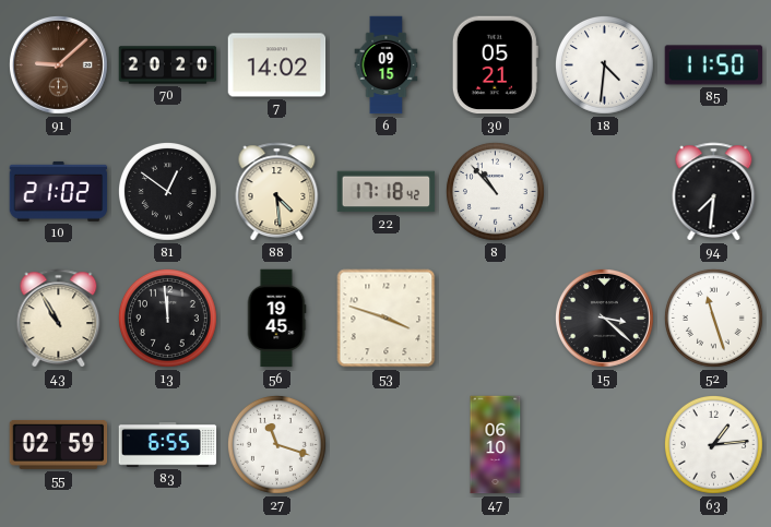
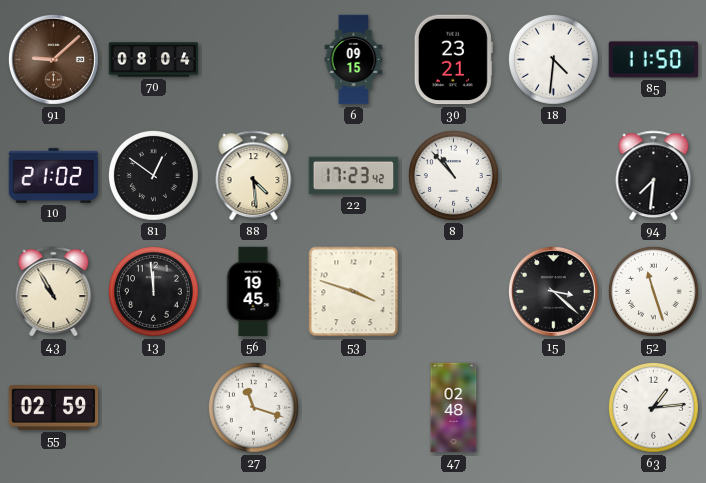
70: 20:20 -> 08:04 (154, 60)
7: 14:02 -> none (277, 65)
30: 05:21 -> 23:21 (453, 60)
22: 17:18 -> 17:23 (354, 176)
83: 6:55 -> none (168, 445)
47: 06:10 -> 02:48 (454, 408)
